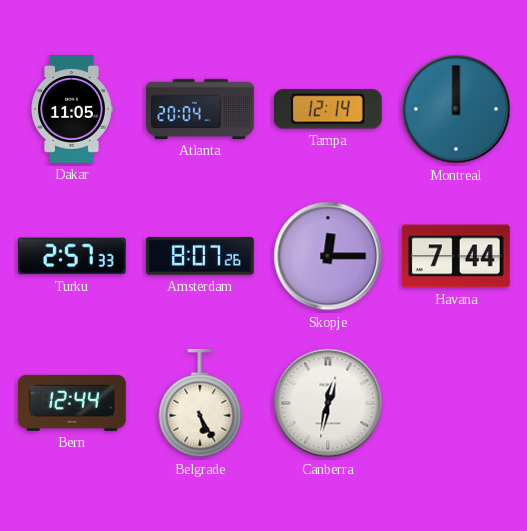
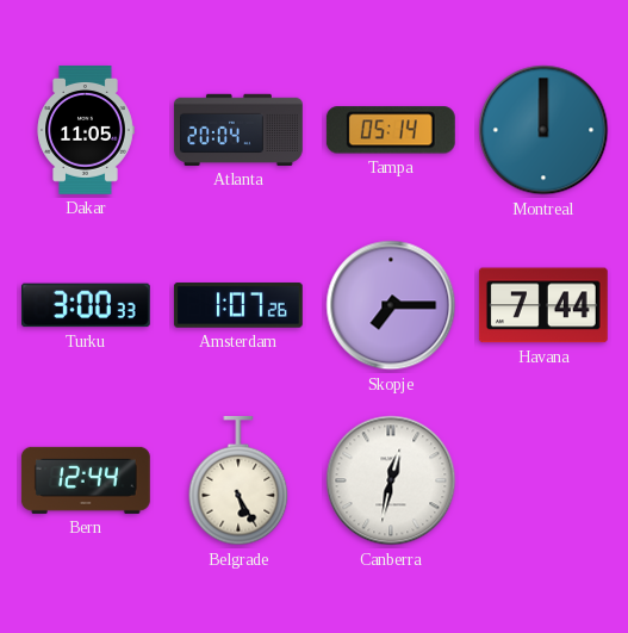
Tampa: 12:14 -> 05:14 (391, 130)
Turku: 2:57 -> 3:00 (86, 305)
Amsterdam: 8:07 -> 1:07 (238, 305)
Skopje: 12:15 -> 7:15 (391, 305)
